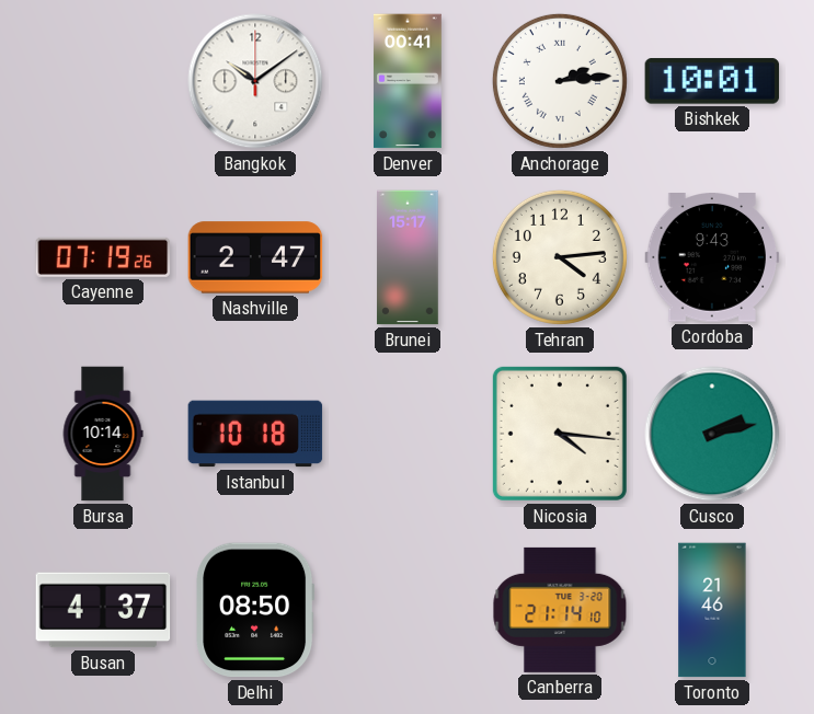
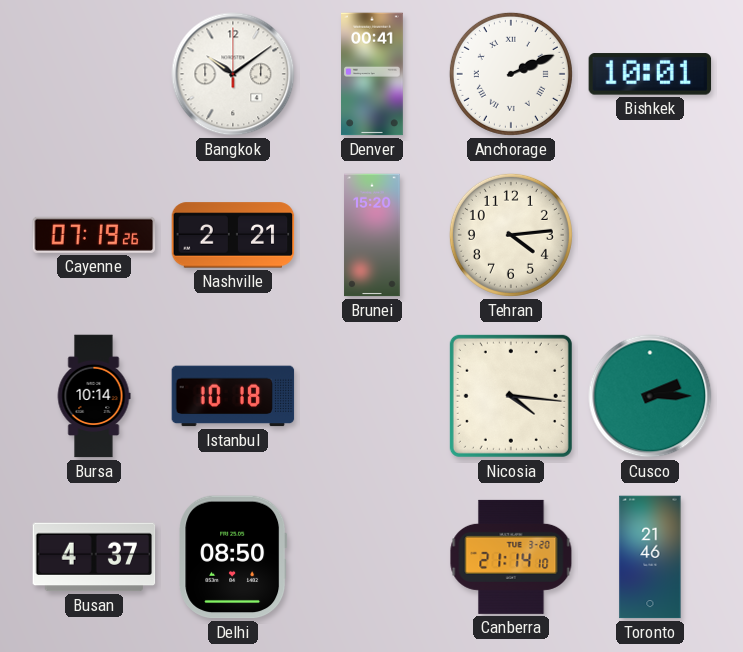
Anchorage: 2:14 -> 2:11 (511, 74)
Nashville: 2:47 -> 2:21 (233, 235)
Brunei: 15:17 -> 15:20 (372, 235)
Cordoba: 9:43 -> none (712, 258)
Cusco: 2:13 -> 2:15 (650, 396)
